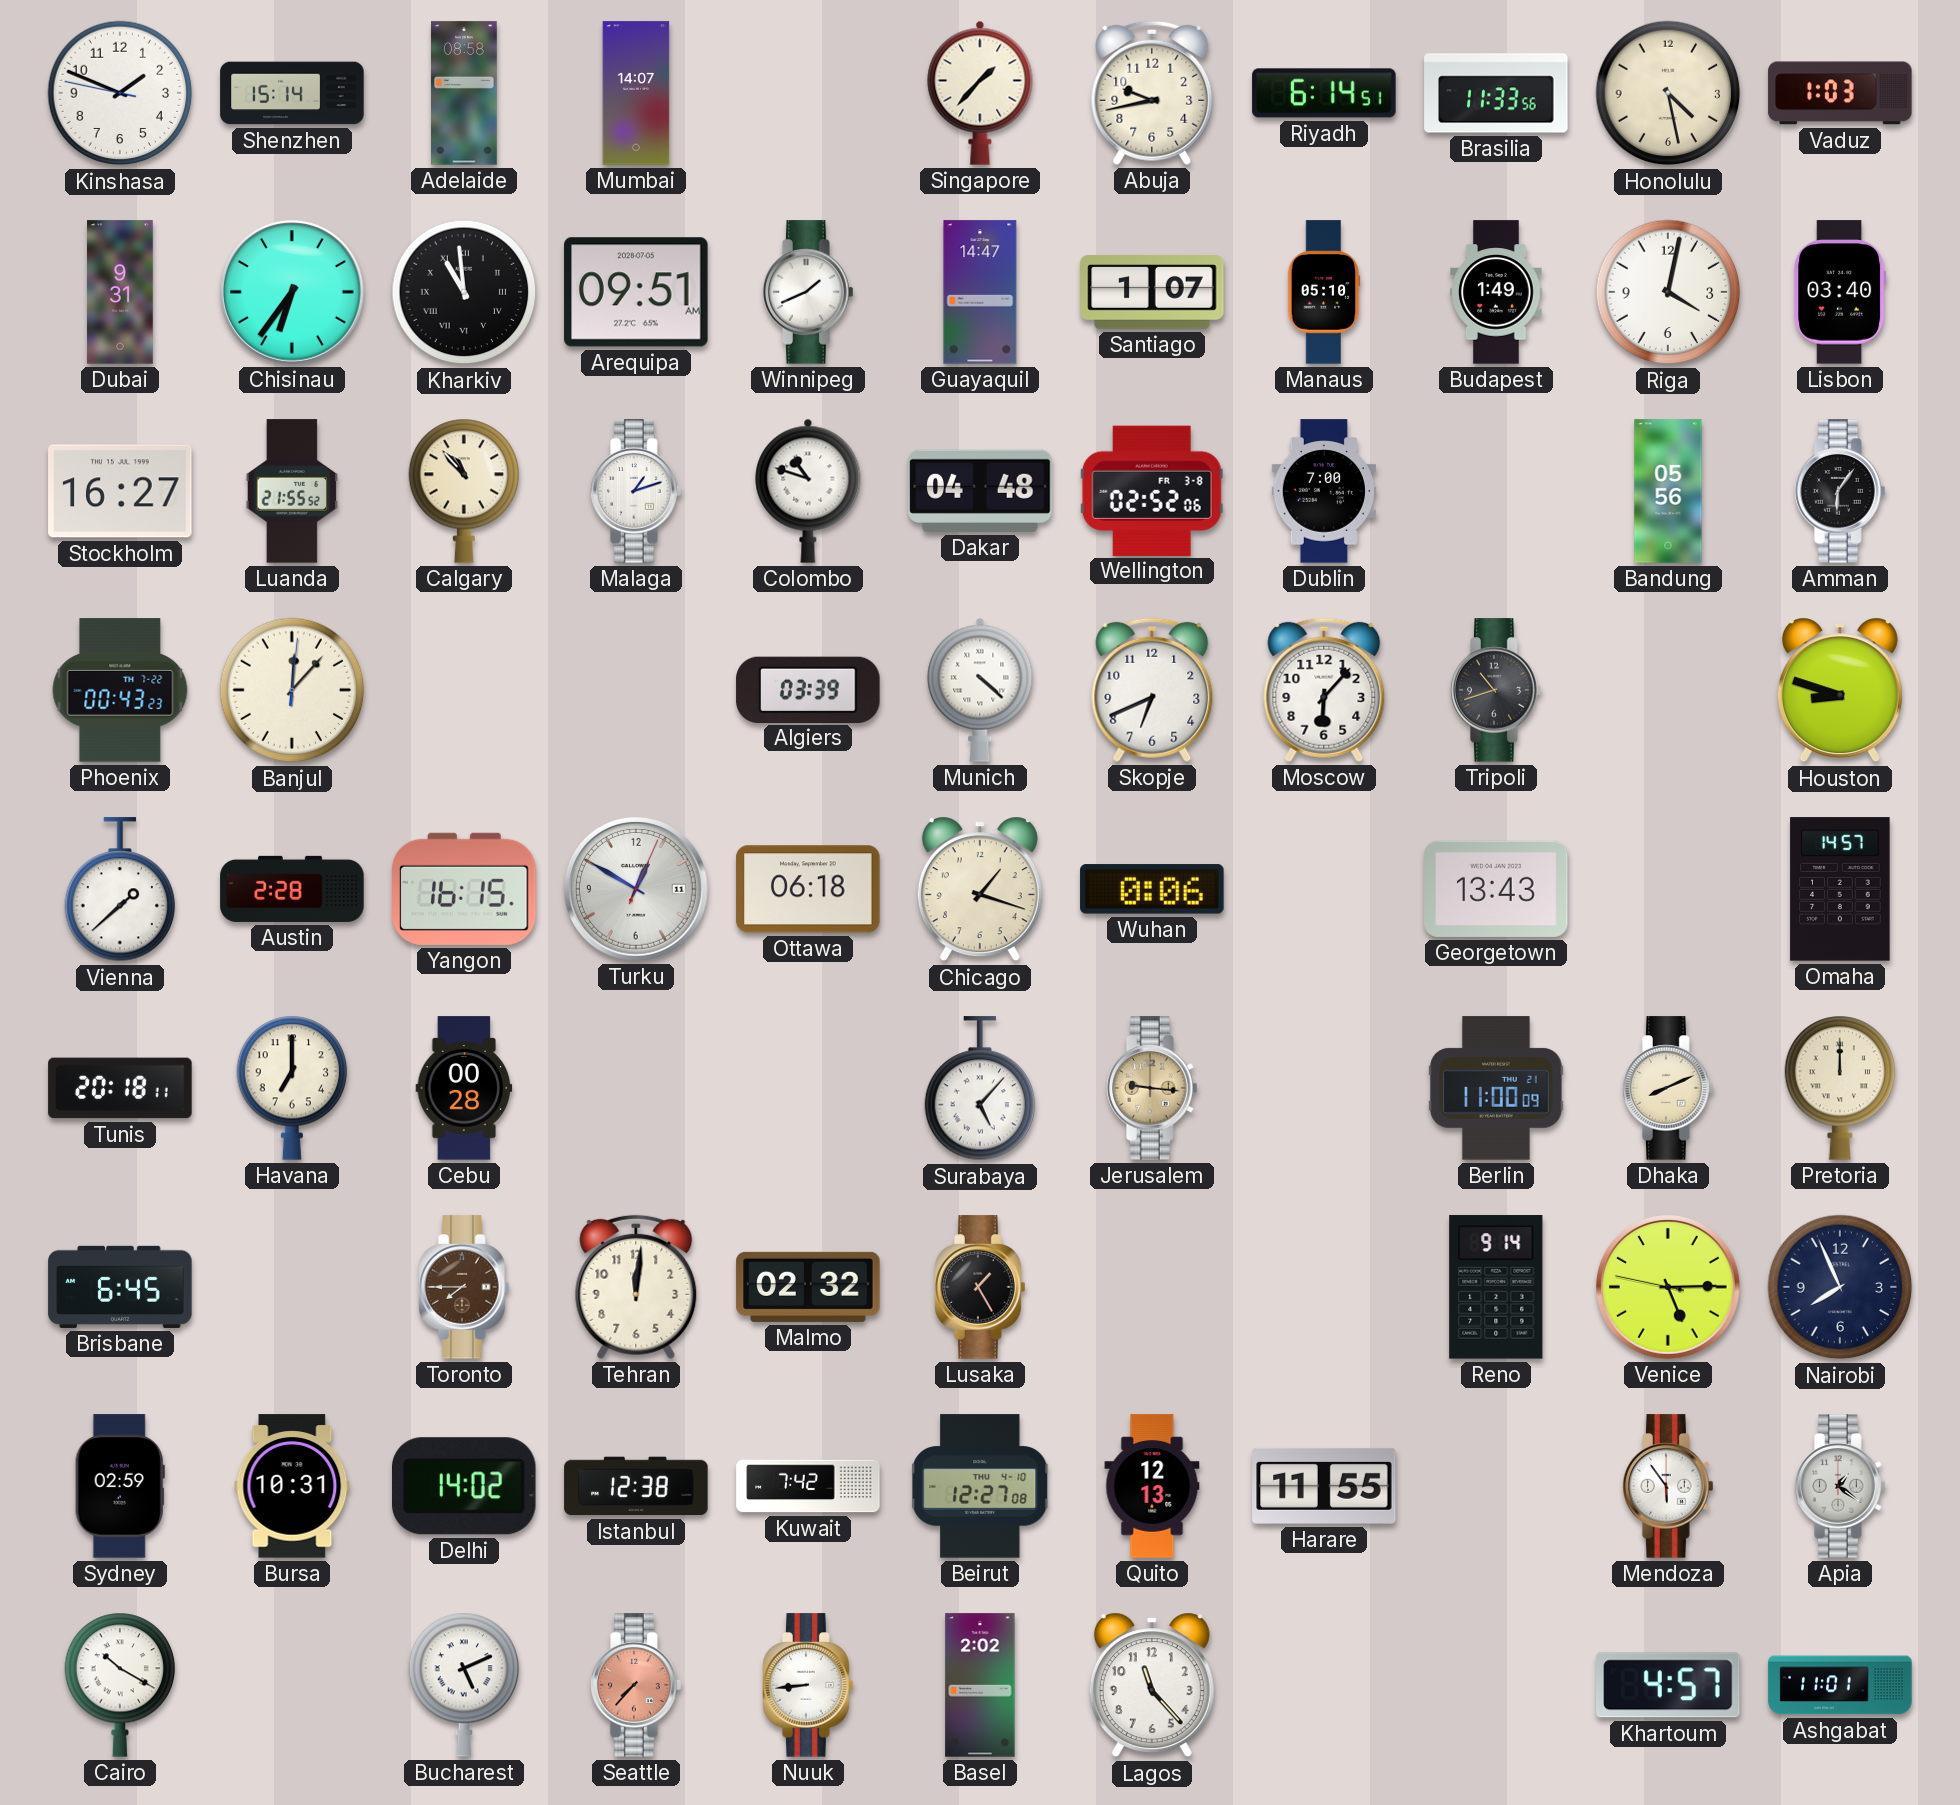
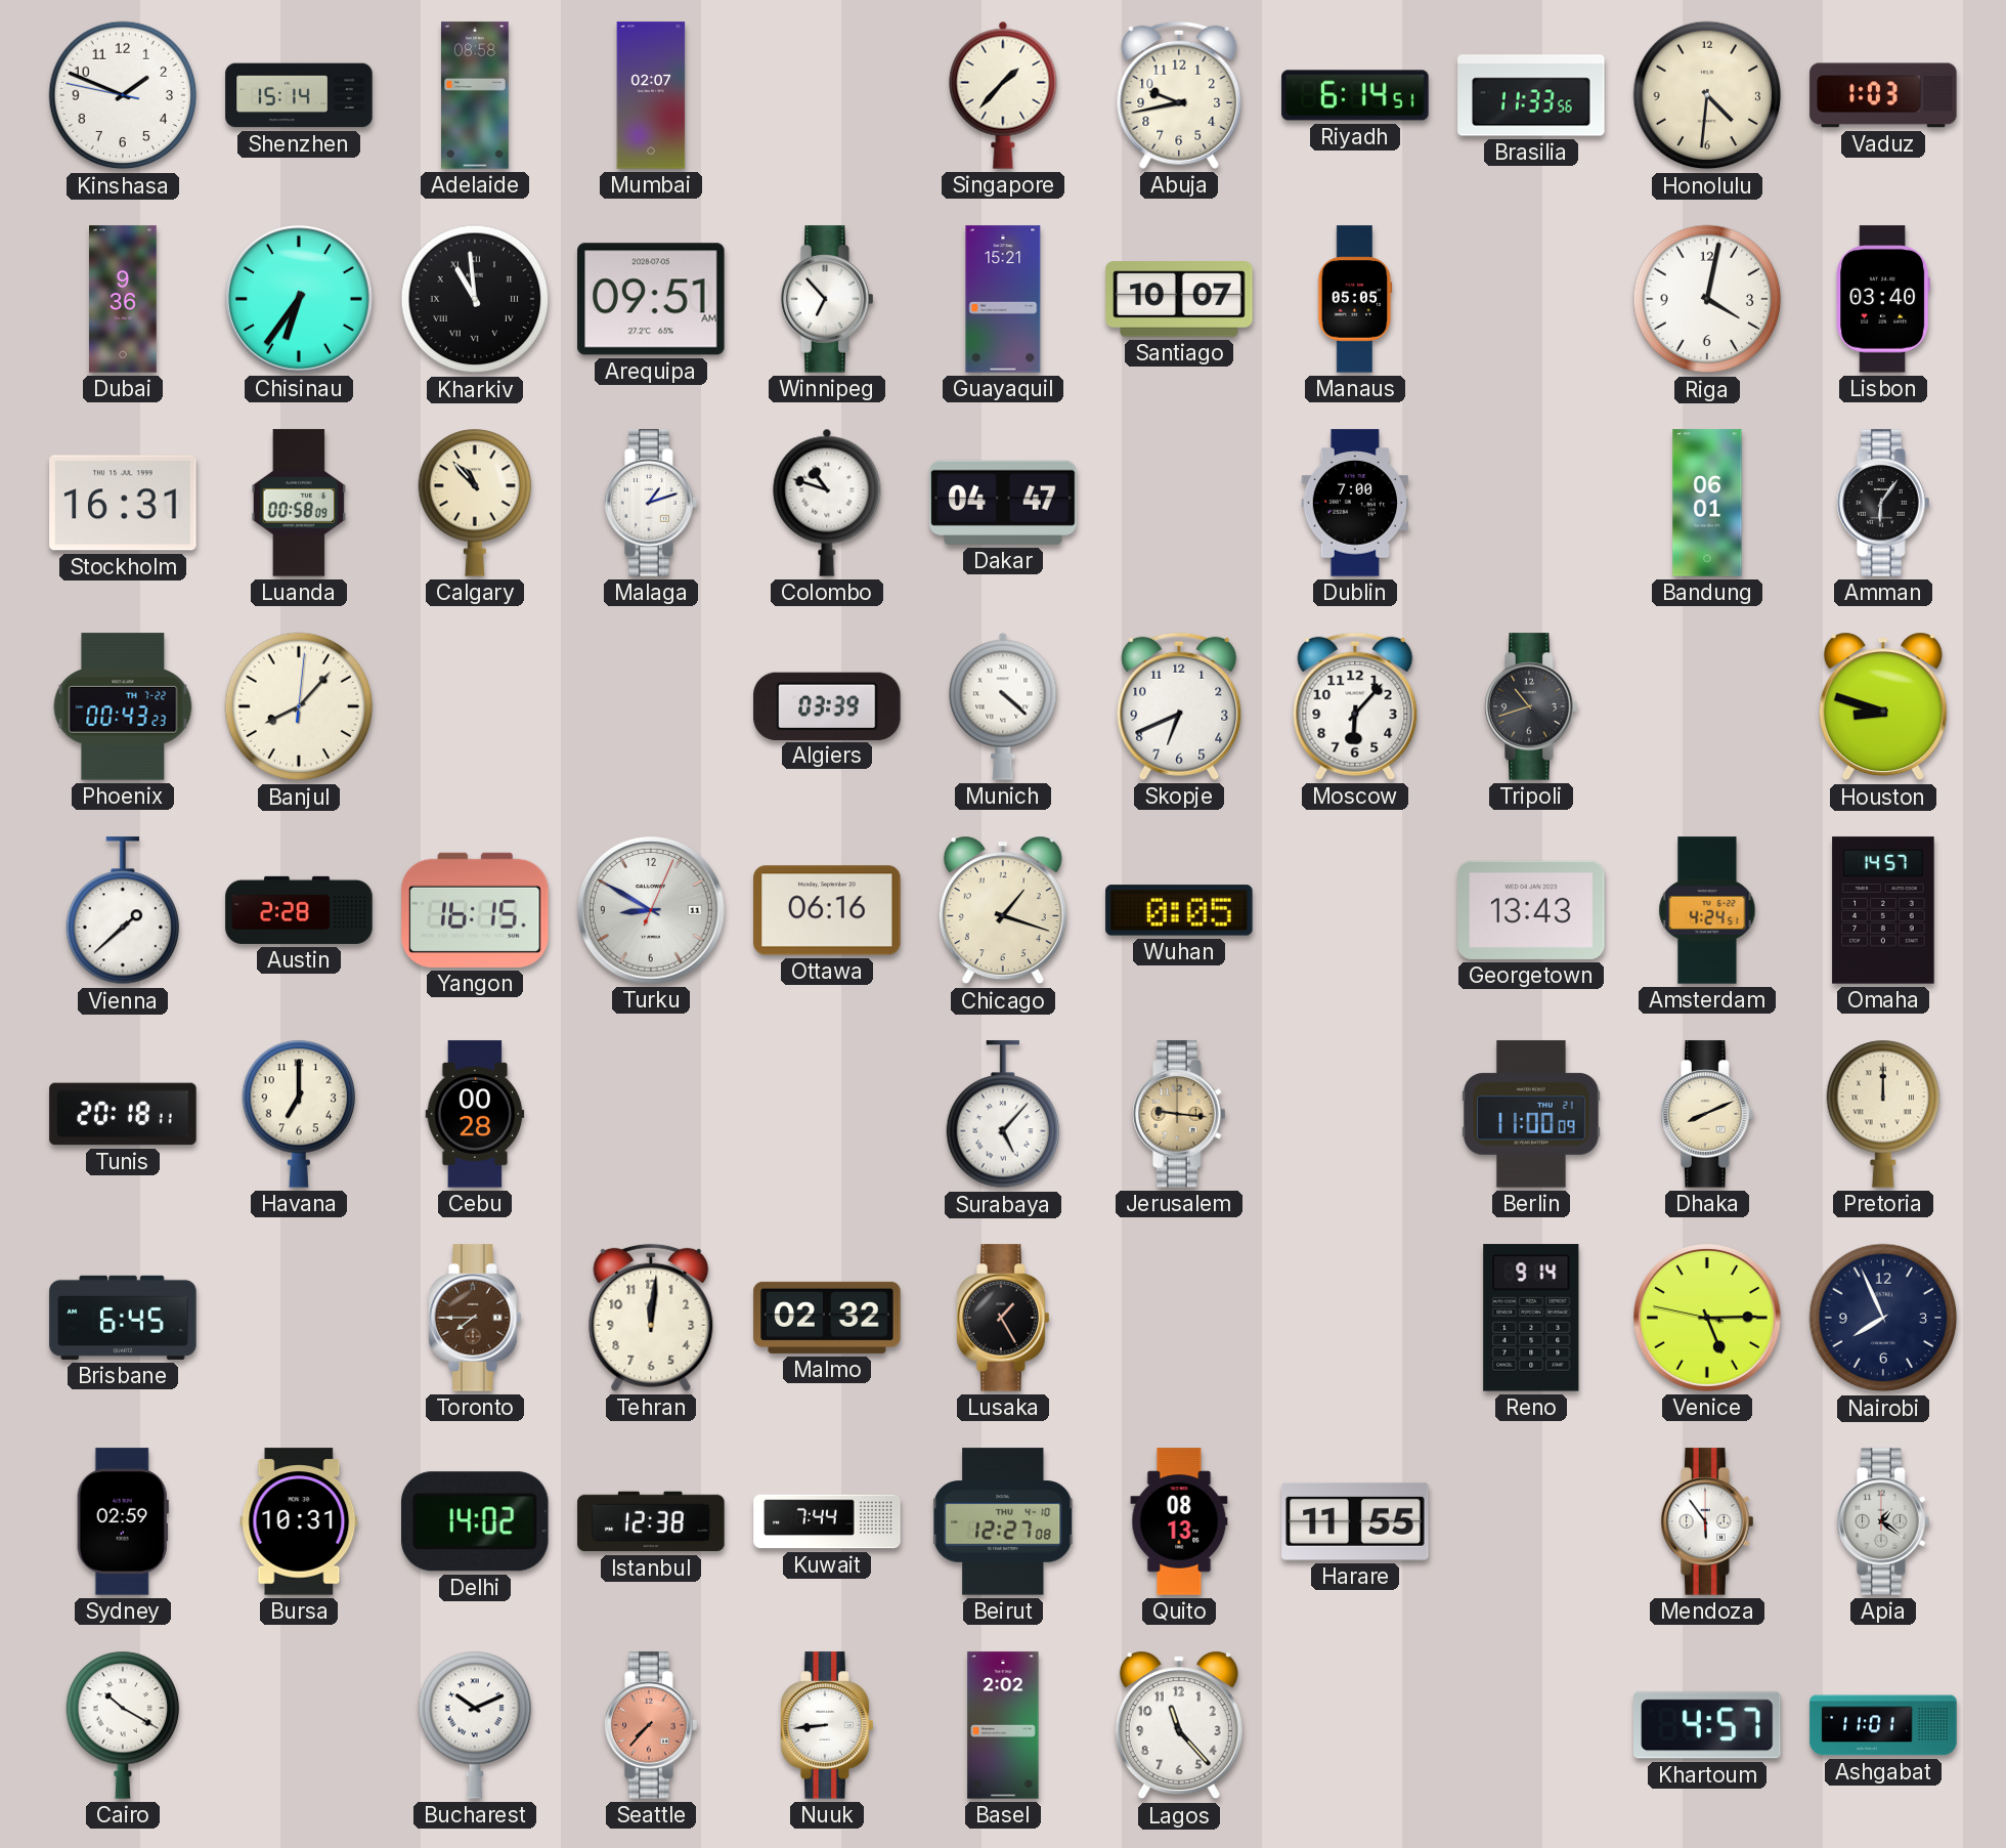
Mumbai: 14:07 -> 02:07 (651, 95)
Honolulu: 4:28 -> 4:31 (1707, 95)
Dubai: 9:31 -> 9:36 (123, 299)
Winnipeg: 1:41 -> 6:53 (827, 299)
Guayaquil: 14:47 -> 15:21 (1003, 299)
Santiago: 1:07 -> 10:07 (1179, 299)
Manaus: 05:10 -> 05:05 (1355, 299)
Budapest: 1:49 -> none (1496, 292)
Stockholm: 16:27 -> 16:31 (123, 503)
Luanda: 21:55 -> 00:58 (299, 503)
Dakar: 04:48 -> 04:47 (1003, 503)
Wellington: 02:52 -> none (1152, 490)
Bandung: 05:56 -> 06:01 (1707, 503)
Banjul: 12:07 -> 8:07 (299, 706)
Turku: 12:50 -> 8:50 (652, 911)
Ottawa: 06:18 -> 06:16 (827, 910)
Wuhan: 0:06 -> 0:05 (1179, 910)
Amsterdam: none -> 4:24 (1707, 910)
Kuwait: 7:42 -> 7:44 (827, 1521)
Quito: 12:13 -> 08:13 (1179, 1521)
Bucharest: 5:11 -> 10:11 (475, 1725)
